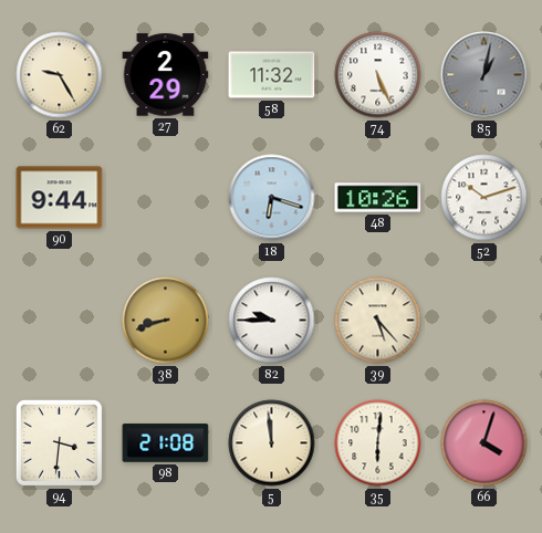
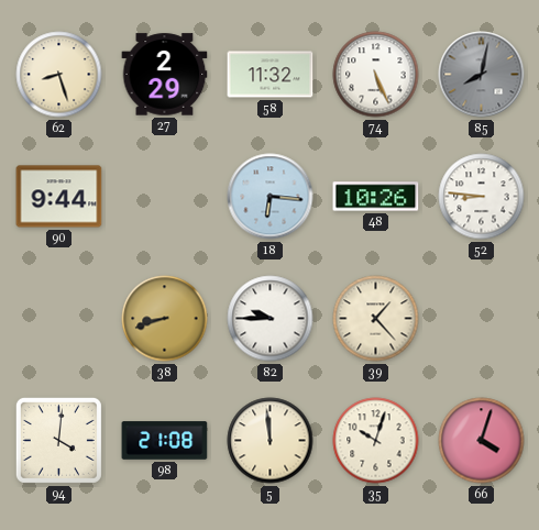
62: 9:25 -> 8:27 (59, 75)
85: 1:02 -> 8:02 (482, 75)
18: 6:18 -> 6:16 (271, 197)
52: 10:12 -> 8:46 (482, 197)
39: 5:23 -> 1:23 (376, 319)
94: 3:31 -> 4:01 (58, 440)
35: 6:01 -> 10:03 (376, 441)
